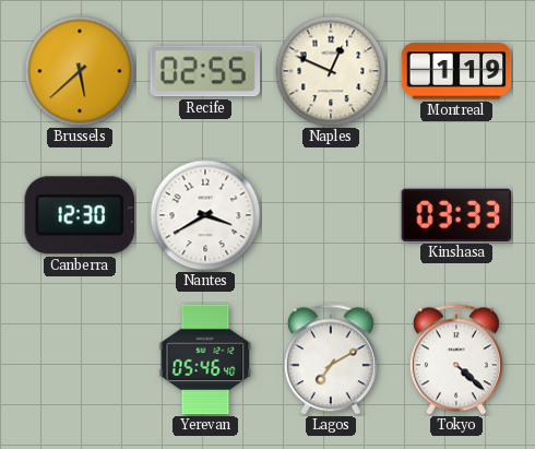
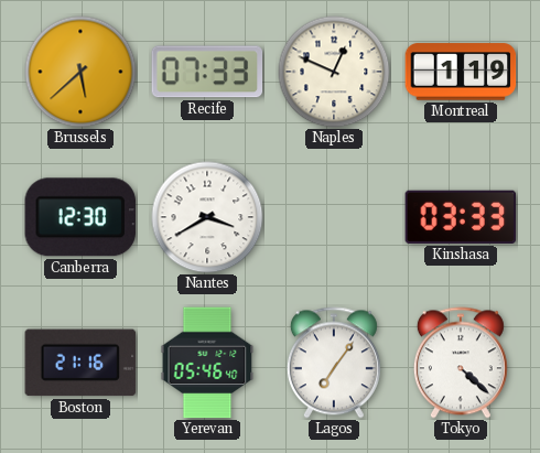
Recife: 02:55 -> 07:33 (207, 72)
Boston: none -> 21:16 (80, 363)
Lagos: 7:10 -> 7:06 (334, 363)
